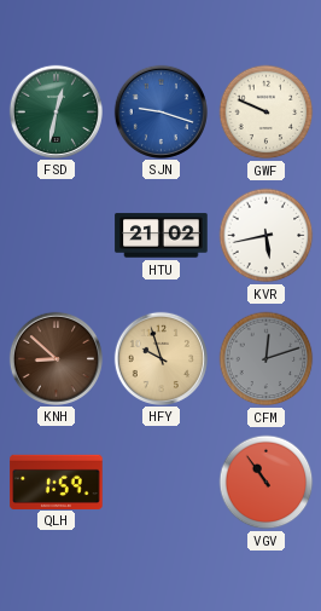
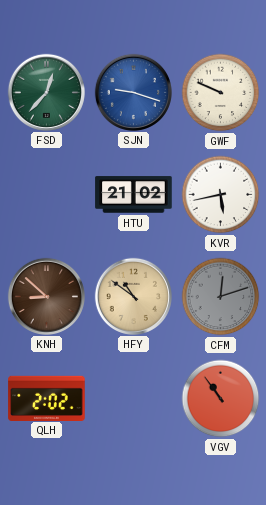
FSD: 12:32 -> 12:37 (46, 92)
HFY: 9:57 -> 10:51 (133, 296)
QLH: 1:59 -> 2:02 (47, 398)
